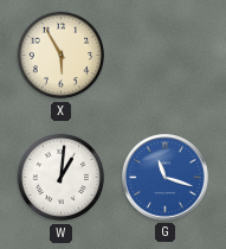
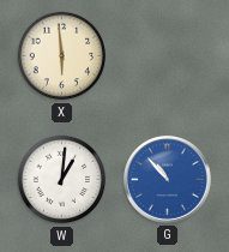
X: 5:55 -> 5:59 (62, 56)
G: 11:18 -> 10:53 (167, 179)
